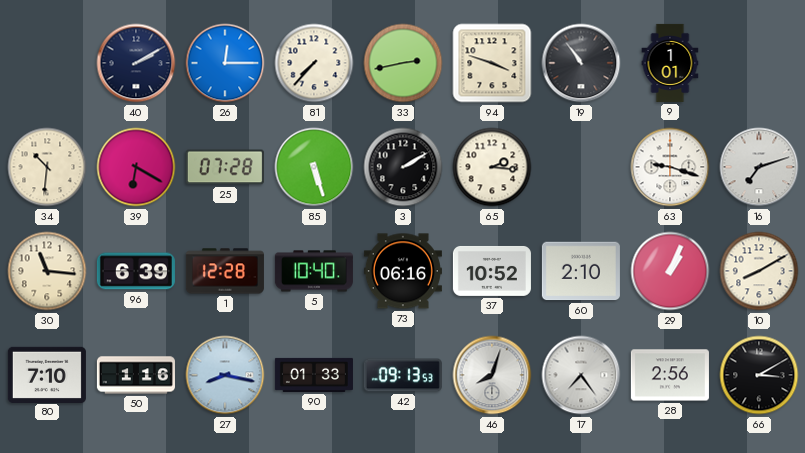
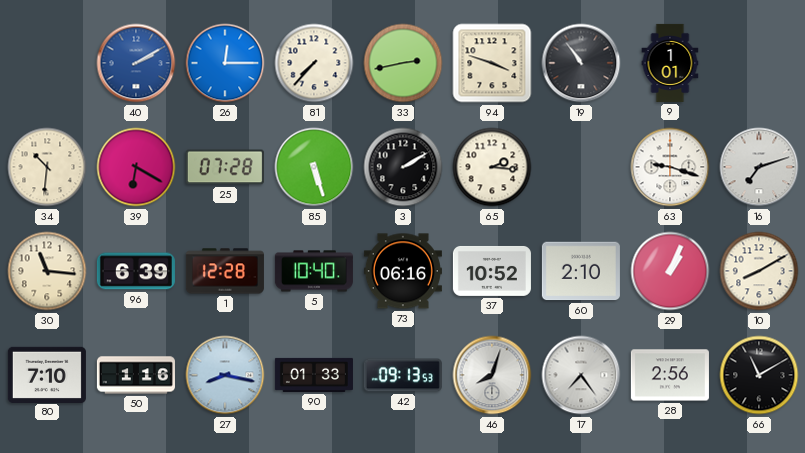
40 dial: navy -> blue (136, 63)
66: 3:10 -> 11:10 (759, 375)
